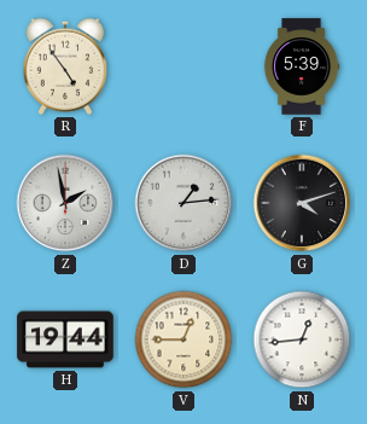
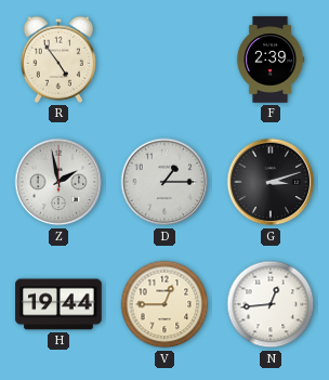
F: 5:39 -> 2:39 (271, 60)
D: 1:14 -> 1:15 (164, 182)
G: 4:12 -> 3:12 (271, 182)
